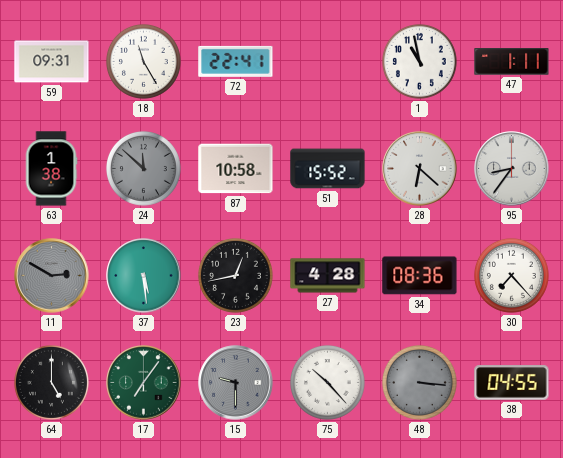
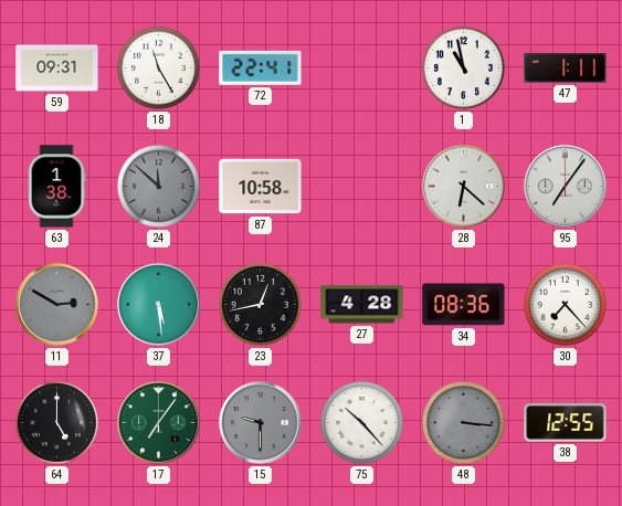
51: 15:52 -> none (328, 169)
95: 8:36 -> 7:06 (566, 187)
38: 04:55 -> 12:55 (566, 423)
